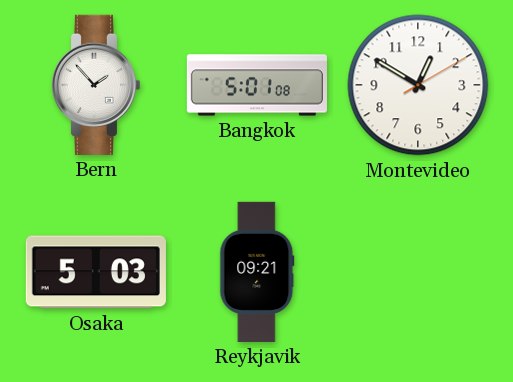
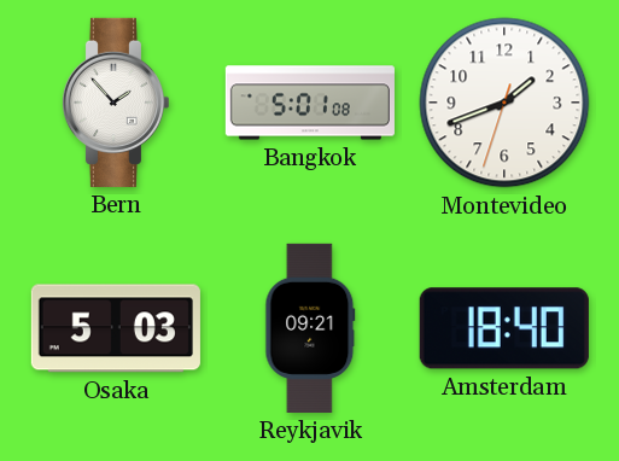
Montevideo: 12:50 -> 1:41 (504, 103)
Amsterdam: none -> 18:40 (504, 328)
